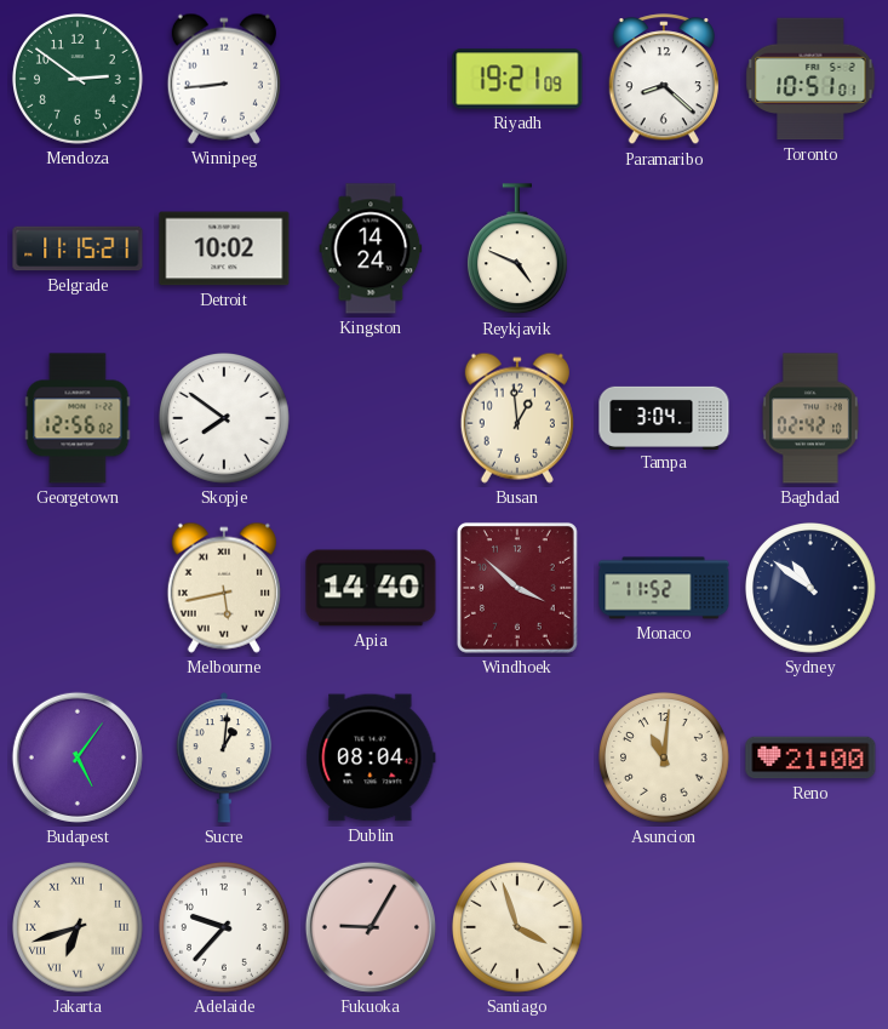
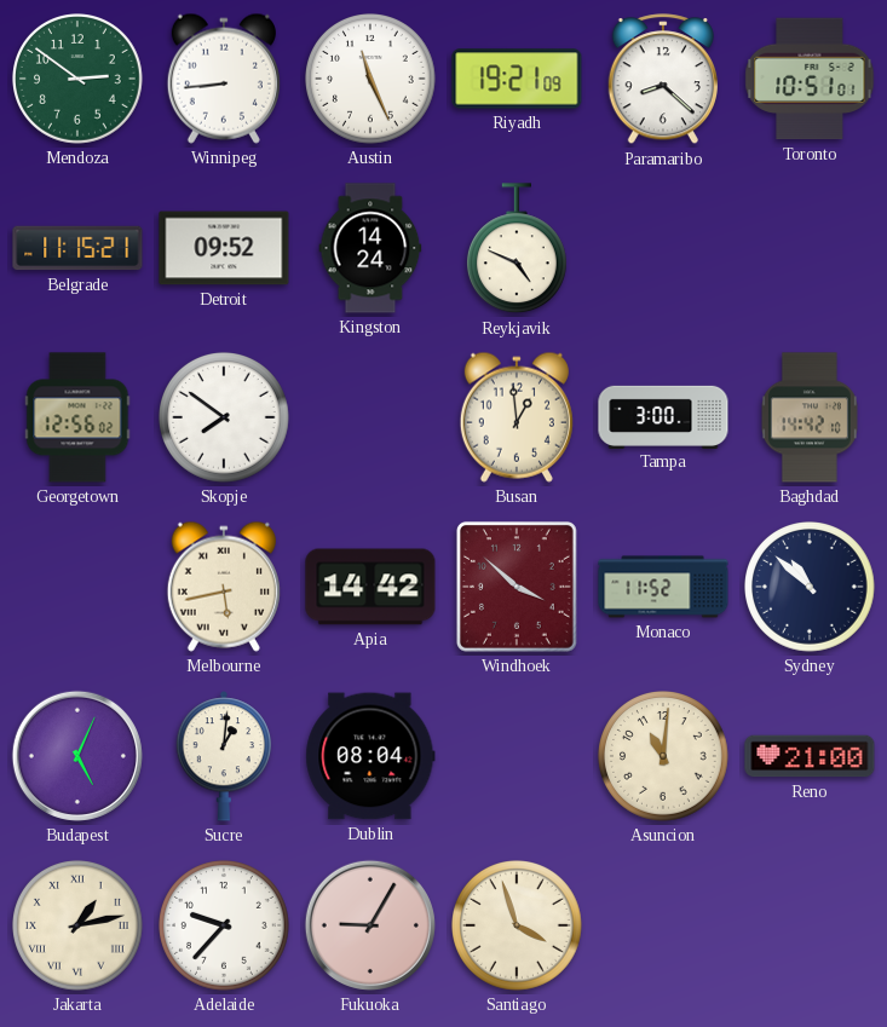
Austin: none -> 11:26 (371, 80)
Detroit: 10:02 -> 09:52 (224, 248)
Tampa: 3:04 -> 3:00 (663, 416)
Baghdad: 02:42 -> 14:42 (810, 417)
Apia: 14:40 -> 14:42 (370, 587)
Sydney: 10:51 -> 10:52 (811, 588)
Budapest: 5:06 -> 5:04 (77, 756)
Jakarta: 6:42 -> 1:13 (79, 927)
